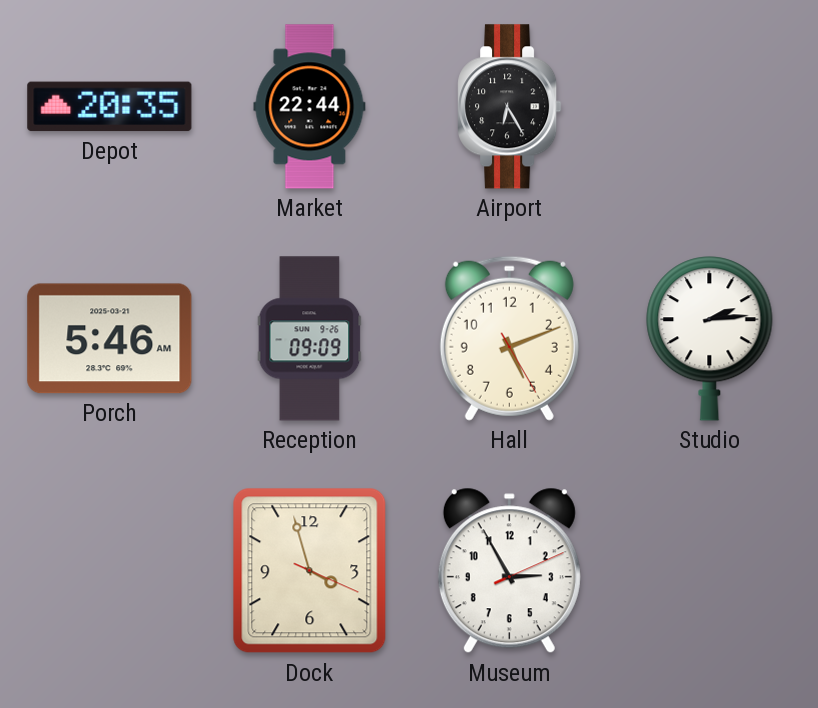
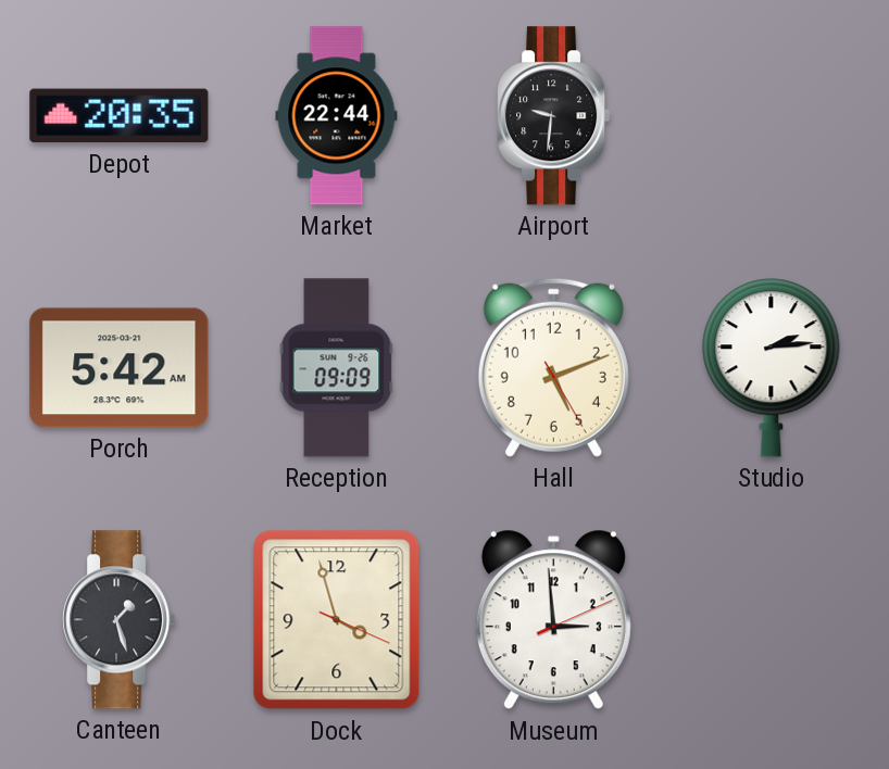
Airport: 6:25 -> 9:31 (554, 116)
Porch: 5:46 -> 5:42 (120, 368)
Canteen: none -> 1:27 (120, 620)
Museum: 2:55 -> 2:59 (553, 620)
